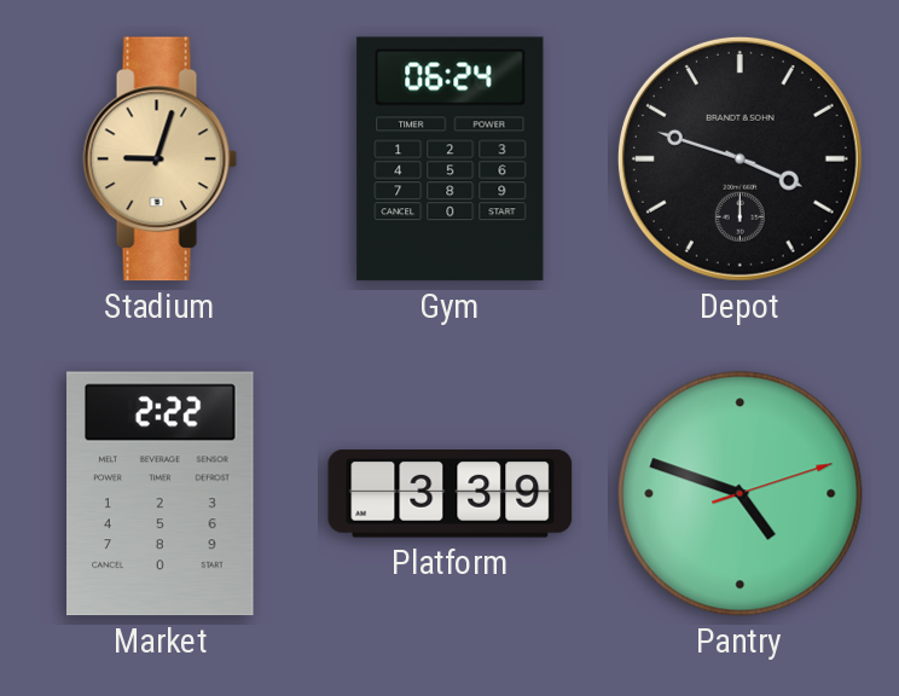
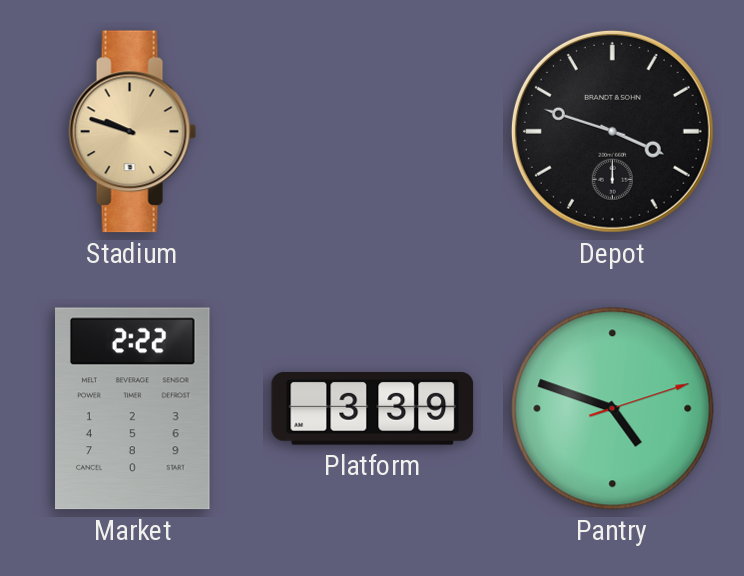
Stadium: 9:03 -> 9:48 (133, 132)
Gym: 06:24 -> none (451, 159)
